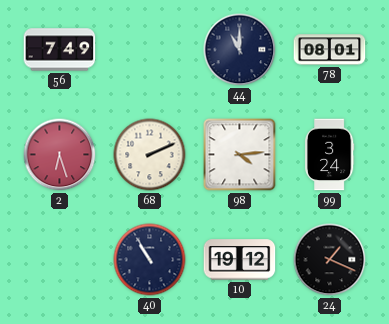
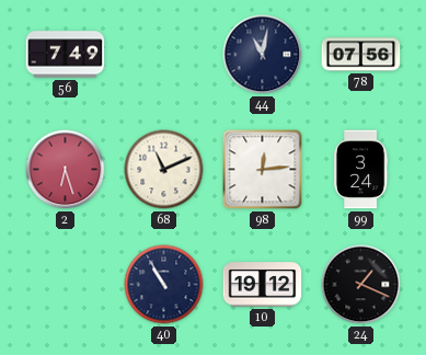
44: 11:00 -> 11:02 (263, 55)
78: 08:01 -> 07:56 (361, 55)
68: 2:11 -> 11:11 (164, 170)
98: 4:14 -> 12:14 (263, 170)
